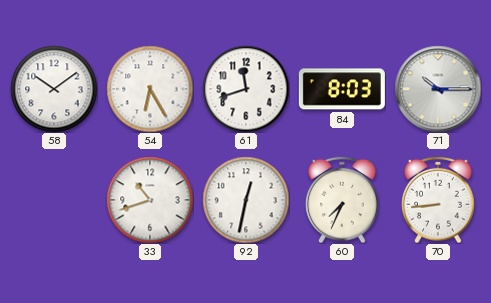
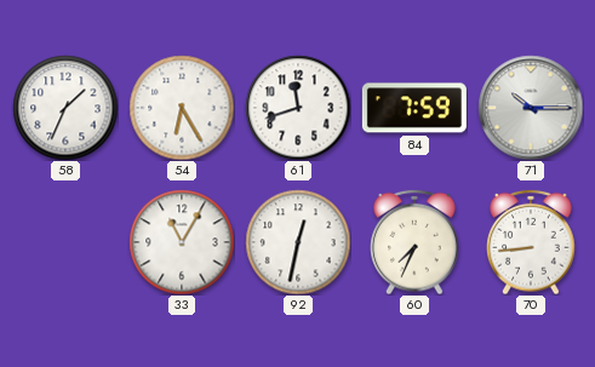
58: 10:09 -> 1:34 (65, 108)
84: 8:03 -> 7:59 (414, 108)
33: 10:42 -> 11:05 (182, 242)
